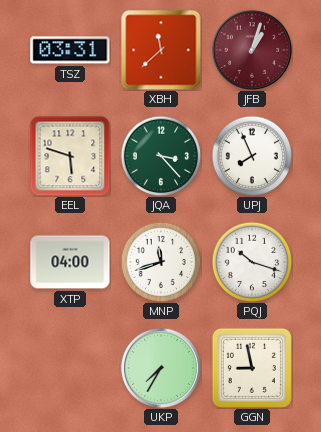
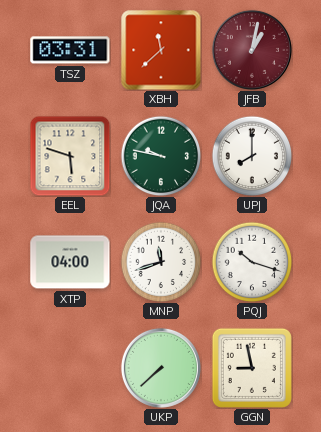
JFB: 1:03 -> 1:02 (252, 50)
JQA: 3:23 -> 9:47 (161, 156)
UPJ: 7:56 -> 8:00 (252, 156)
UKP: 7:35 -> 7:38 (161, 368)
